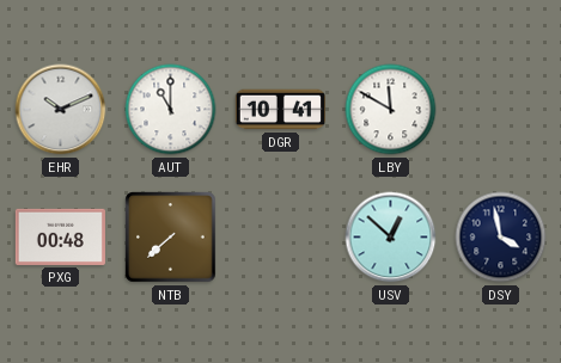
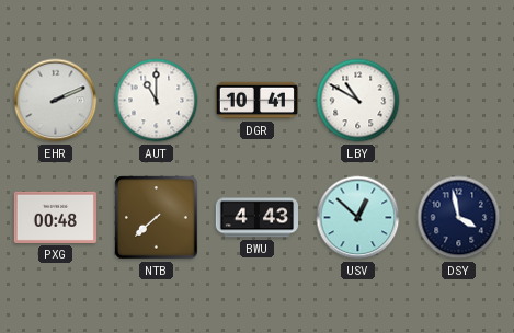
EHR: 10:11 -> 2:11 (56, 101)
LBY: 11:50 -> 10:50 (358, 101)
BWU: none -> 4:43 (256, 218)
